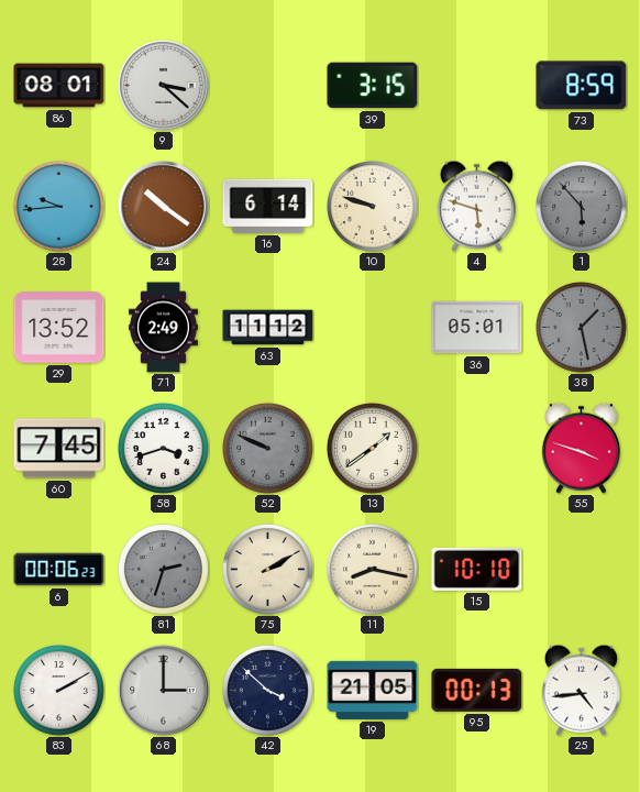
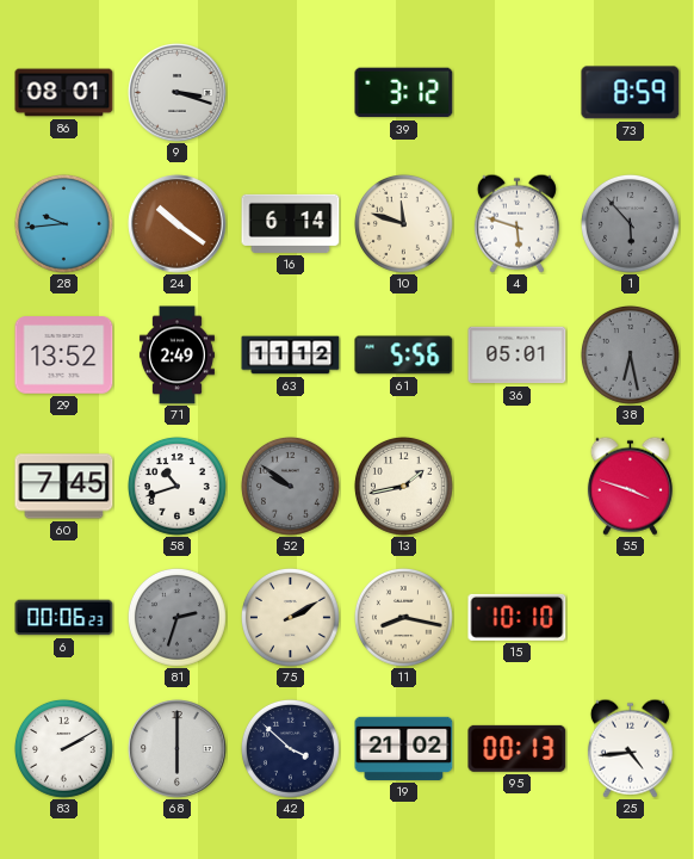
9: 3:22 -> 3:18 (178, 93)
39: 3:15 -> 3:12 (404, 93)
10: 9:48 -> 11:48 (403, 223)
61: none -> 5:56 (404, 356)
38: 1:28 -> 6:28 (630, 354)
58: 3:42 -> 10:42 (176, 486)
52: 9:49 -> 9:51 (290, 486)
13: 1:39 -> 1:43 (403, 486)
68: 3:00 -> 6:00 (178, 749)
19: 21:05 -> 21:02 (404, 748)
